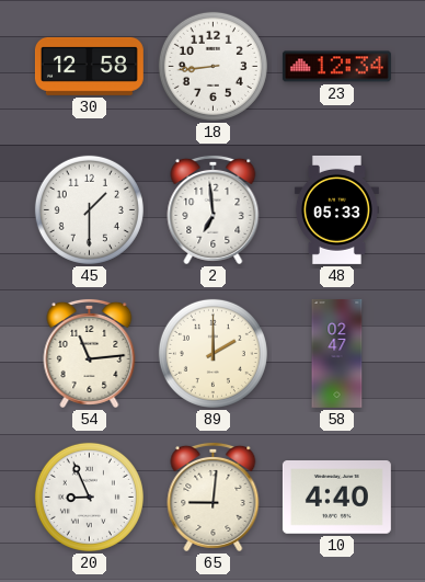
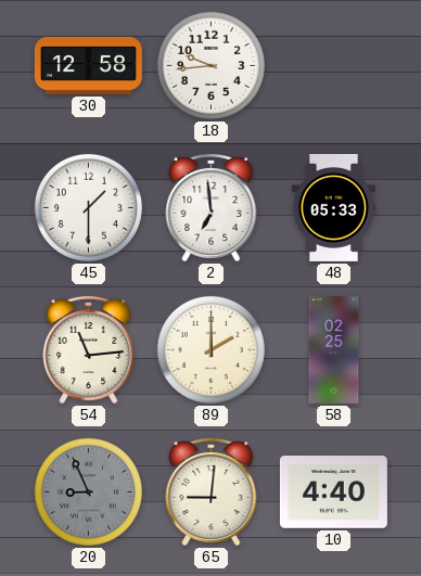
18: 8:44 -> 9:44 (210, 65)
23: 12:34 -> none (336, 67)
58: 02:47 -> 02:25 (334, 349)
20 dial: white -> grey (88, 491)
